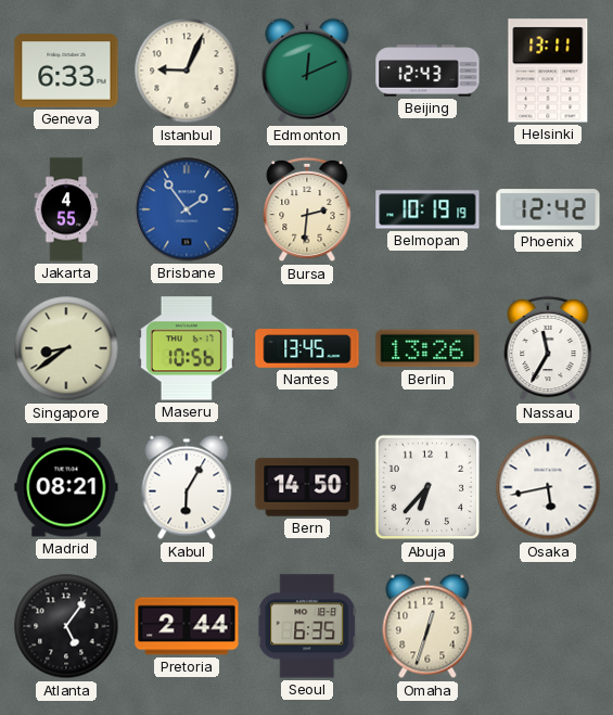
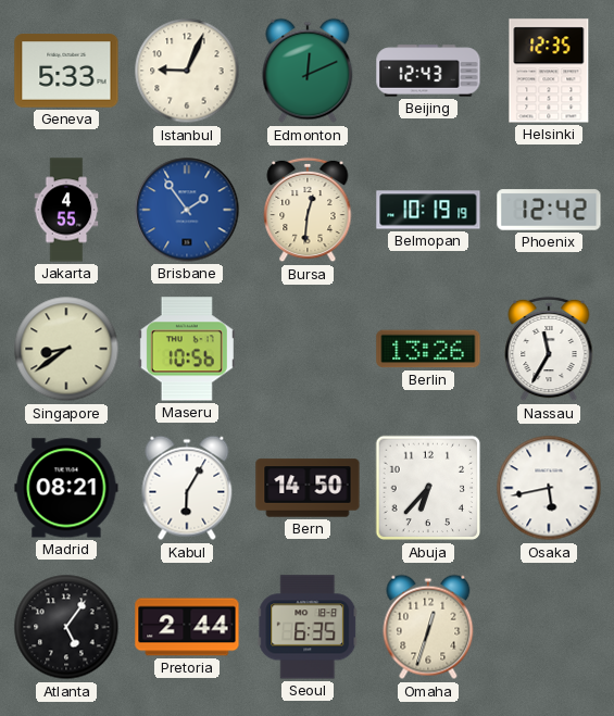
Geneva: 6:33 -> 5:33 (66, 71)
Helsinki: 13:11 -> 12:35 (549, 71)
Bursa: 2:31 -> 12:31 (308, 210)
Nantes: 13:45 -> none (307, 348)
